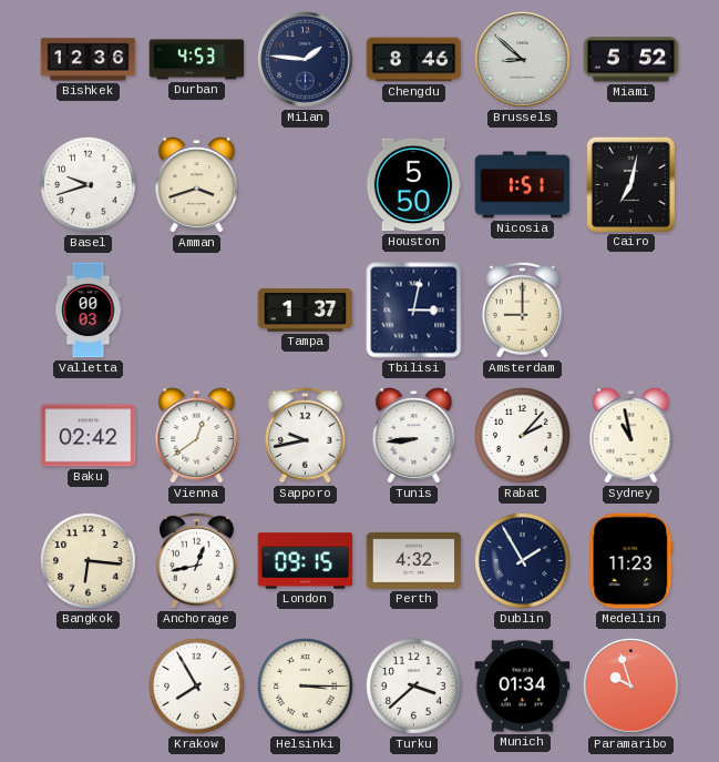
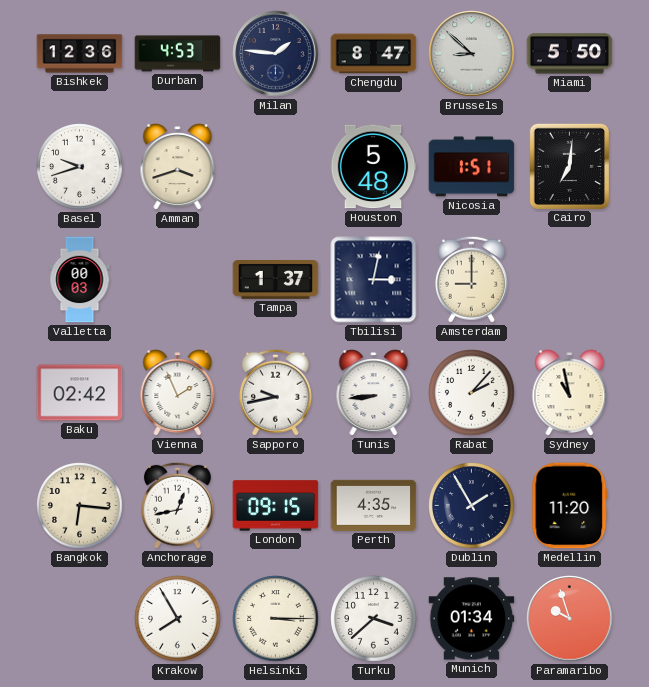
Chengdu: 8:46 -> 8:47 (374, 54)
Miami: 5:52 -> 5:50 (570, 54)
Houston: 5:50 -> 5:48 (373, 167)
Cairo: 7:02 -> 7:01 (569, 166)
Vienna: 12:39 -> 1:56 (178, 393)
Perth: 4:32 -> 4:35 (374, 505)
Medellin: 11:23 -> 11:20 (570, 506)
